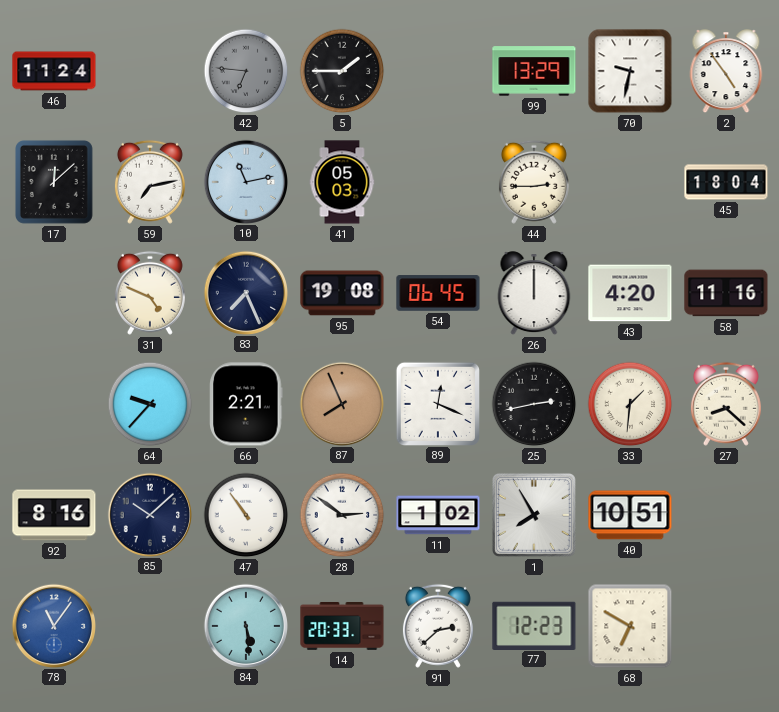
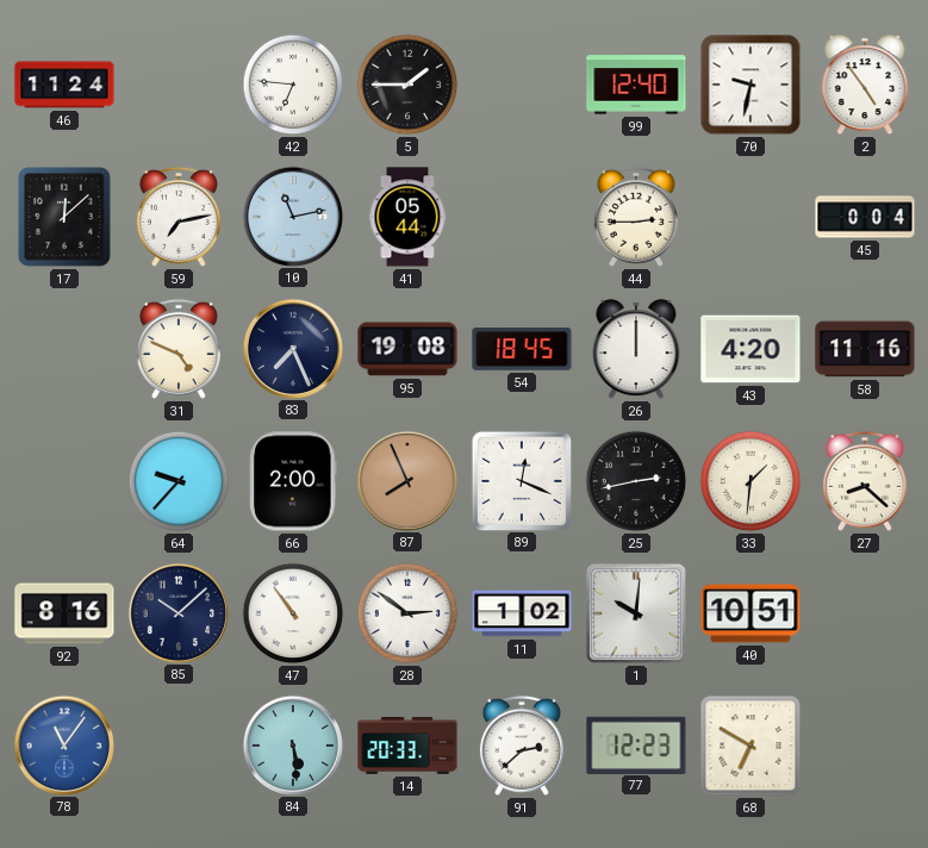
42 dial: grey -> white (293, 85)
99: 13:29 -> 12:40 (636, 85)
41: 05:03 -> 05:44 (407, 217)
45: 18:04 -> 0:04 (865, 217)
54: 06:45 -> 18:45 (522, 349)
66: 2:21 -> 2:00 (293, 481)
1: 7:55 -> 10:01 (636, 613)
